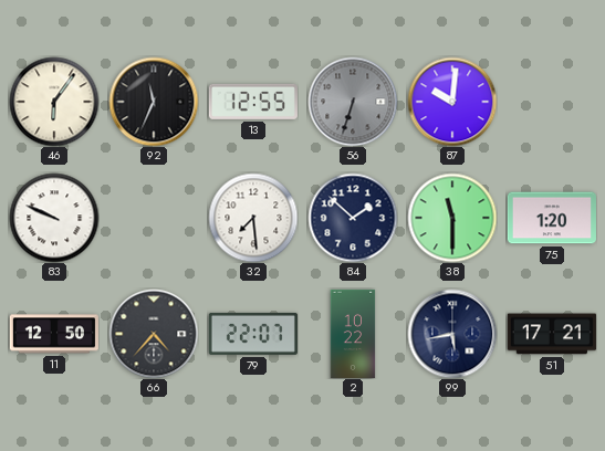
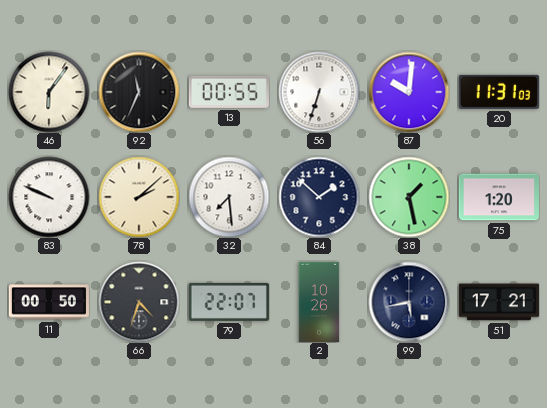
13: 12:55 -> 00:55 (229, 92)
56 dial: grey -> white (319, 92)
20: none -> 11:31 (499, 92)
78: none -> 2:08 (139, 197)
38: 11:30 -> 1:28 (409, 197)
11: 12:50 -> 00:50 (49, 302)
66: 4:37 -> 4:33 (139, 302)
2: 10:22 -> 10:26 (319, 302)
